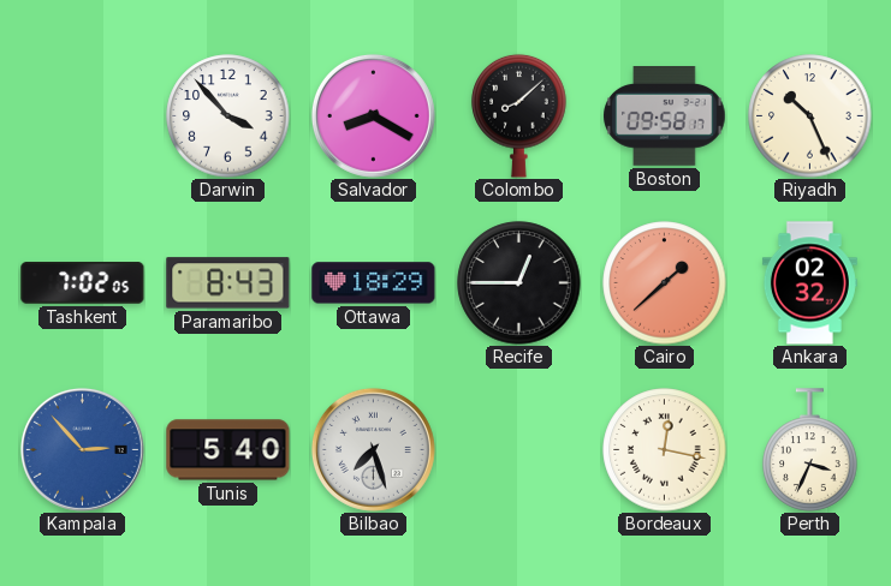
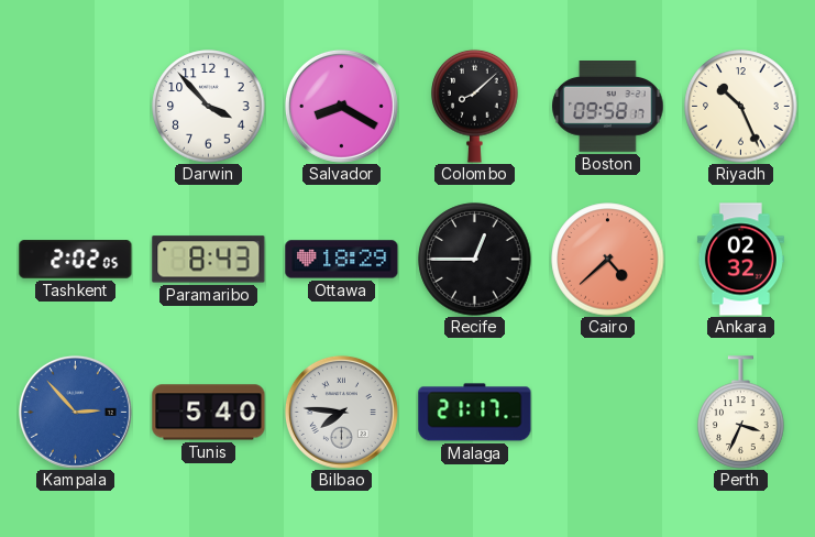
Tashkent: 7:02 -> 2:02 (76, 260)
Cairo: 1:38 -> 4:38 (608, 260)
Bilbao: 7:27 -> 7:46 (341, 412)
Malaga: none -> 21:17 (475, 413)
Bordeaux: 12:17 -> none (665, 450)
